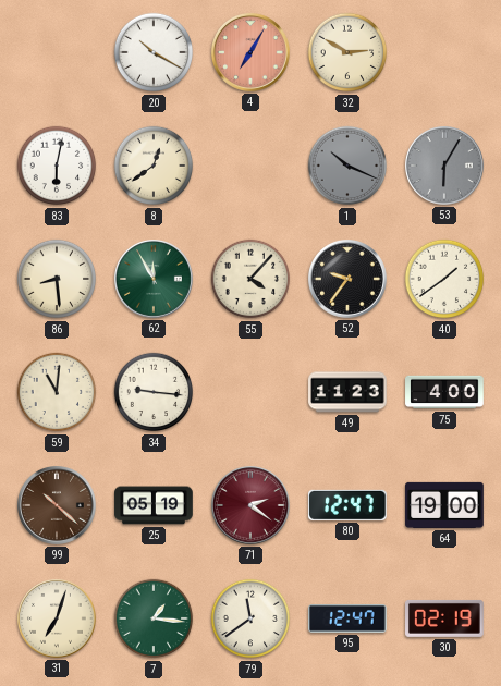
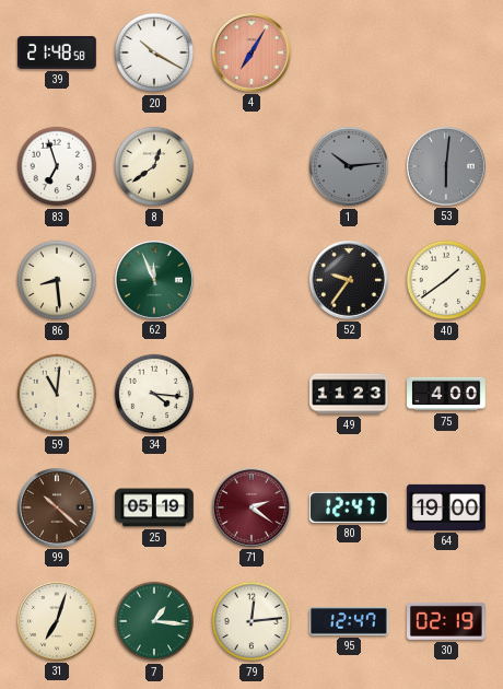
39: none -> 21:48 (57, 52)
32: 2:50 -> none (347, 52)
83: 6:02 -> 6:57 (57, 166)
1: 10:19 -> 10:14 (349, 166)
53: 6:05 -> 6:01 (447, 167)
62: 11:55 -> 11:56 (155, 281)
55: 4:07 -> none (250, 279)
34: 9:16 -> 4:16 (154, 394)
79: 11:39 -> 12:14 (251, 621)
